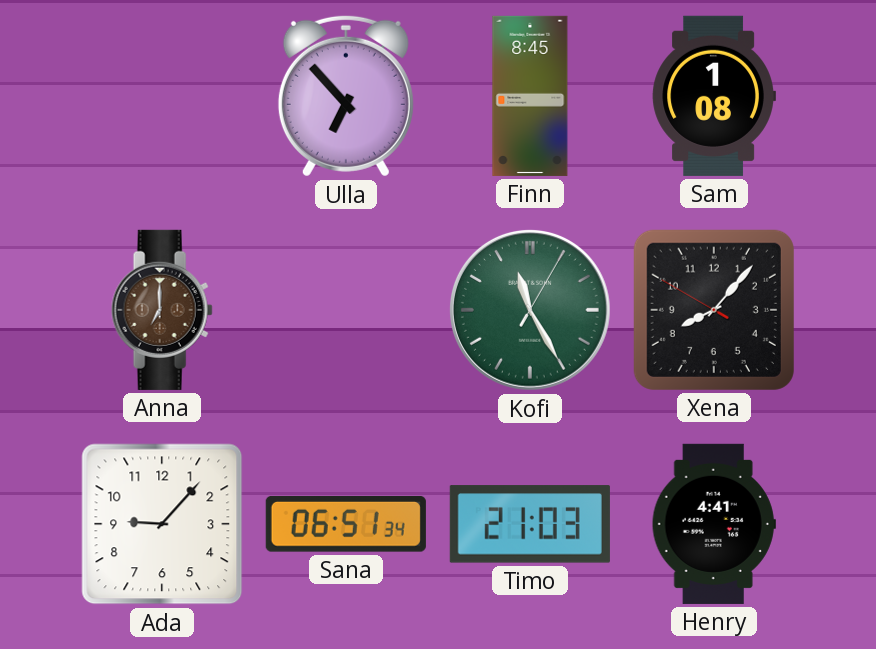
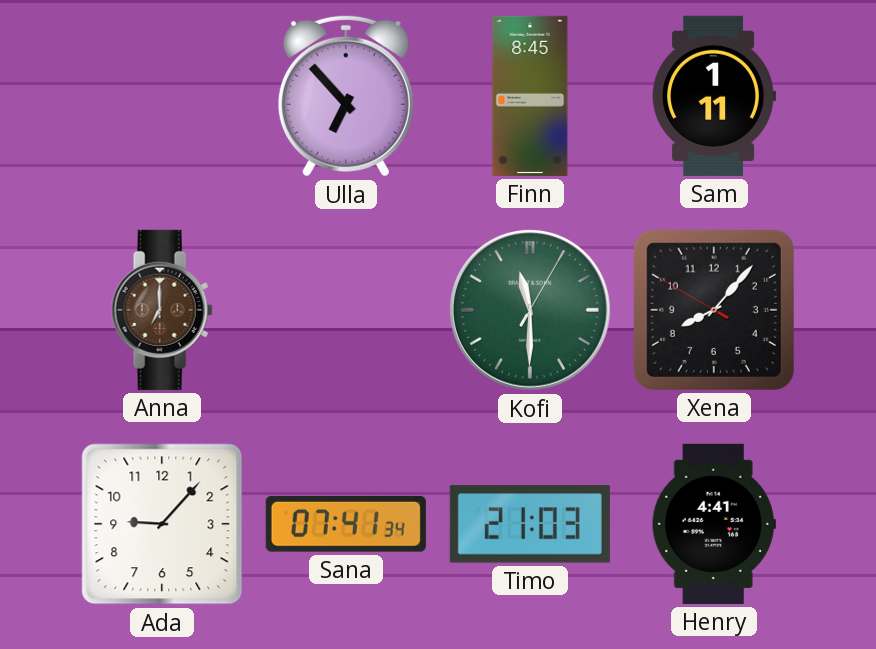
Sam: 1:08 -> 1:11 (714, 96)
Kofi: 11:25 -> 11:30 (530, 310)
Sana: 06:51 -> 07:41 (346, 524)
